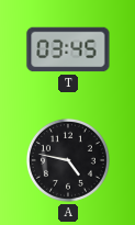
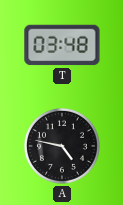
T: 03:45 -> 03:48 (62, 45)
